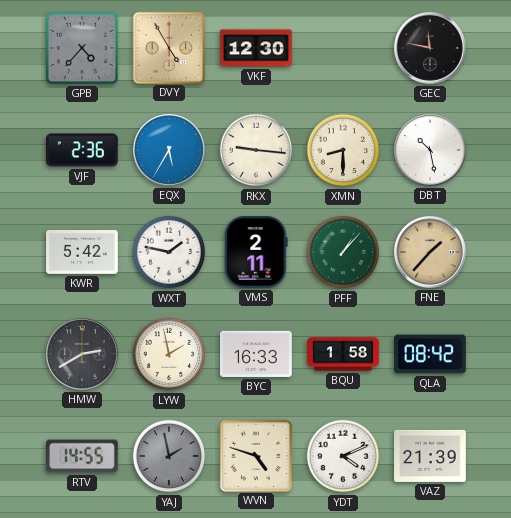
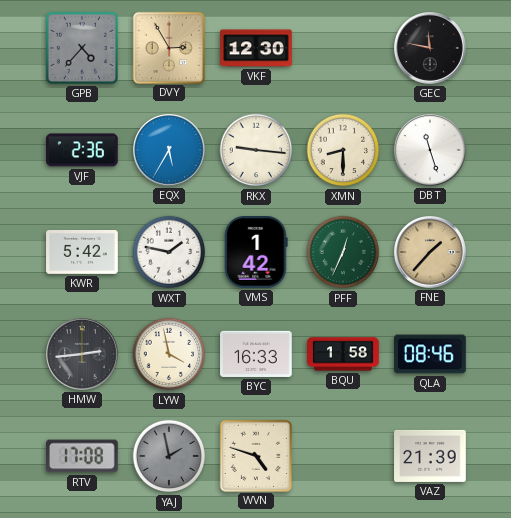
DVY: 4:55 -> 2:55 (168, 47)
DBT: 10:28 -> 11:27 (431, 151)
VMS: 2:11 -> 1:42 (256, 253)
PFF: 1:07 -> 12:34 (343, 252)
HMW: 2:40 -> 2:44 (83, 355)
LYW: 1:58 -> 3:58 (169, 354)
QLA: 08:42 -> 08:46 (430, 354)
RTV: 14:55 -> 17:08 (83, 456)
YDT: 4:11 -> none (343, 456)
